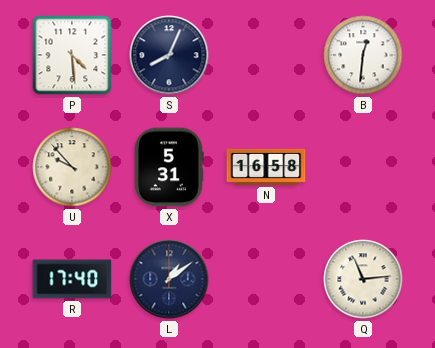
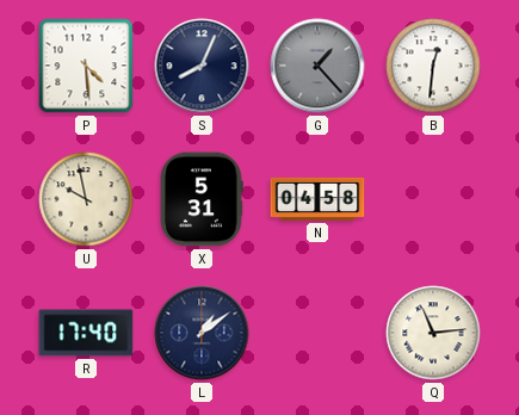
G: none -> 1:23 (317, 66)
U: 9:53 -> 9:58 (86, 199)
N: 16:58 -> 04:58 (317, 199)
